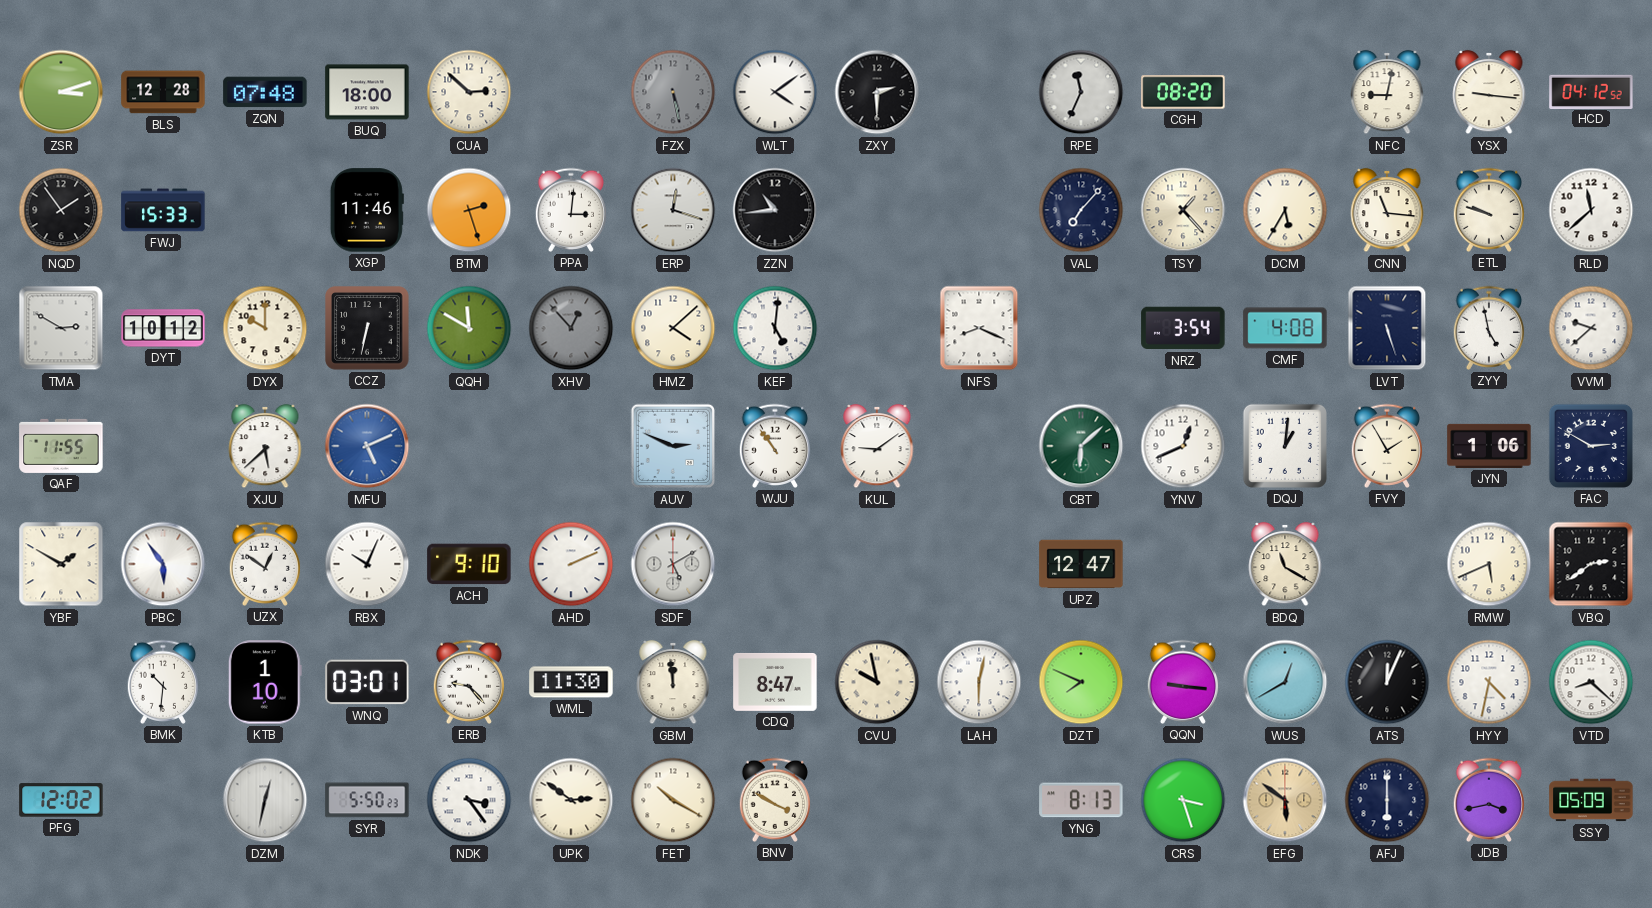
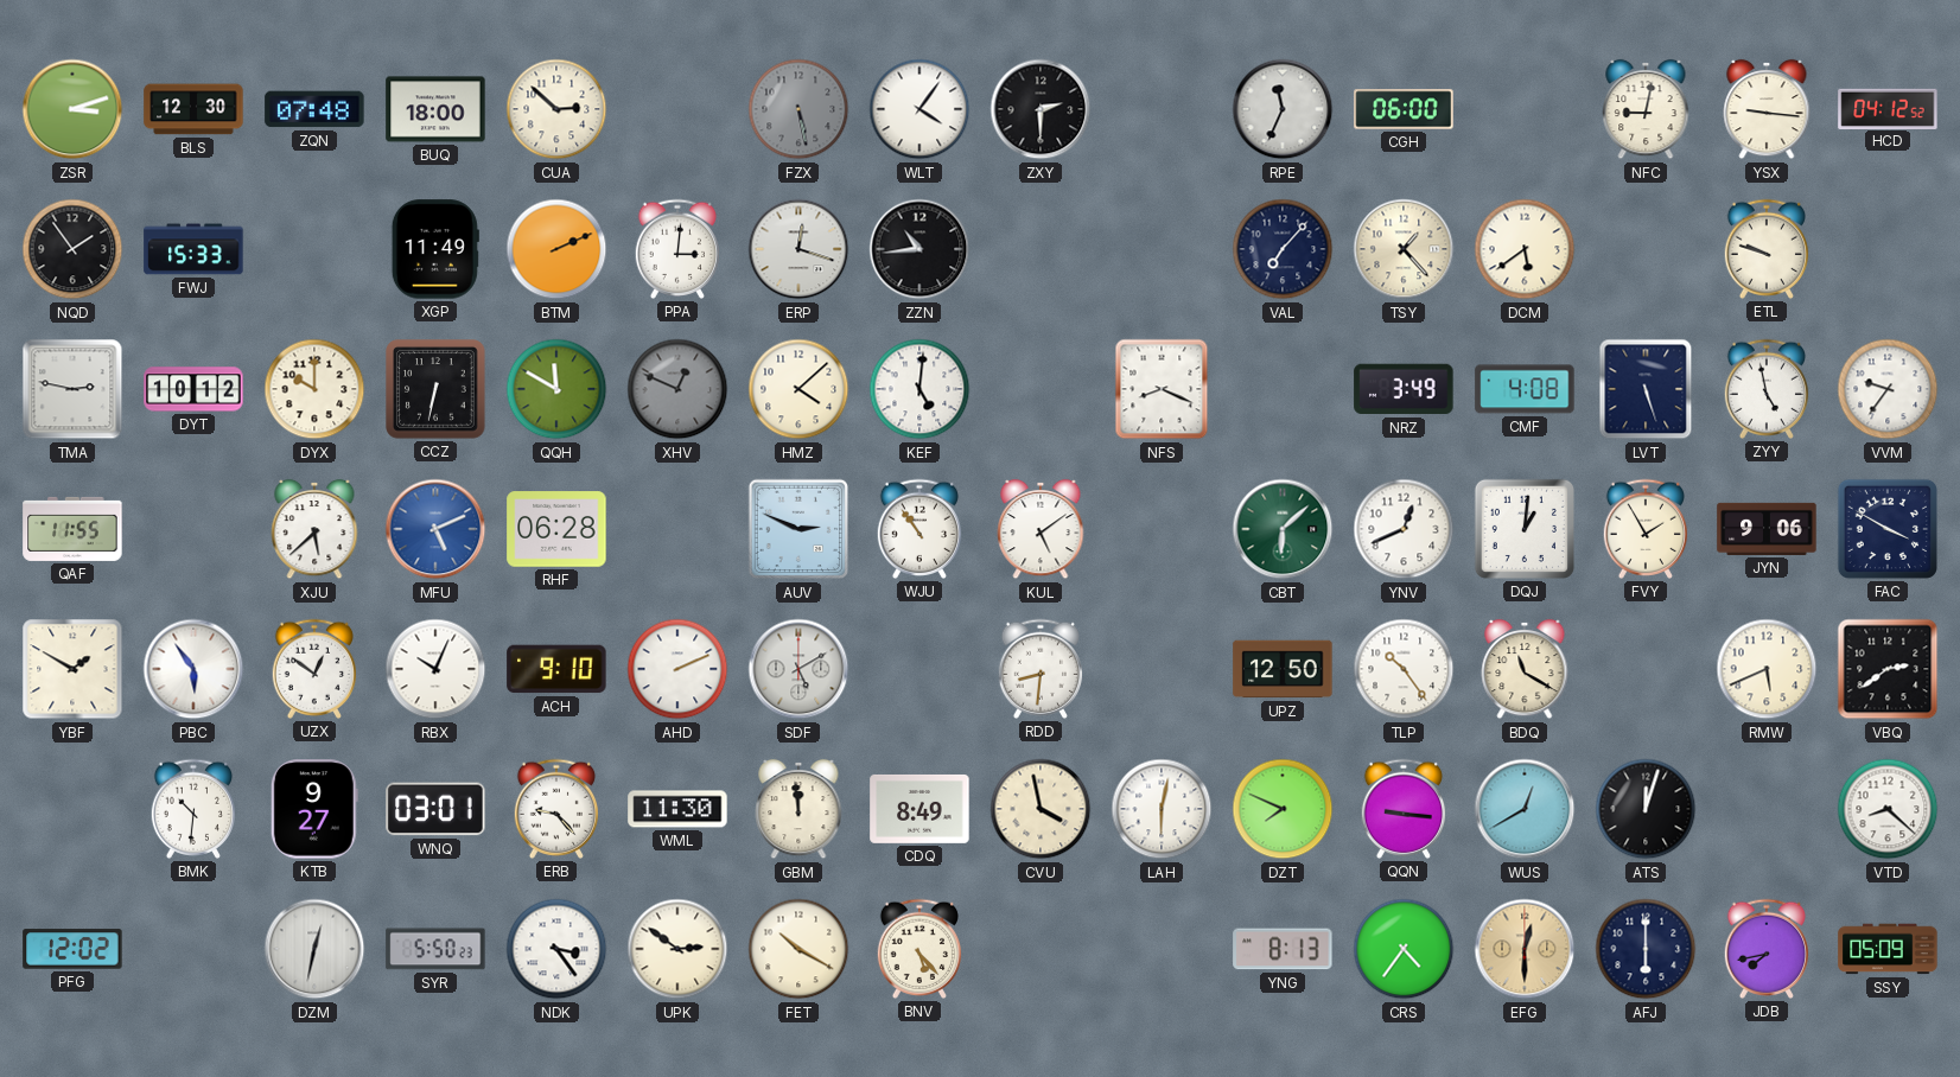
BLS: 12:28 -> 12:30 (193, 109)
WLT: 4:09 -> 4:06 (919, 109)
CGH: 08:20 -> 06:00 (1404, 109)
XGP: 11:46 -> 11:49 (435, 249)
BTM: 2:27 -> 2:11 (556, 249)
DCM: 5:35 -> 5:39 (1525, 249)
CNN: 11:16 -> none (1387, 210)
RLD: 11:38 -> none (1591, 210)
TMA: 2:50 -> 2:47 (72, 389)
XHV: 12:53 -> 12:49 (677, 389)
NRZ: 3:54 -> 3:49 (1404, 389)
VVM: 9:38 -> 9:36 (1888, 389)
RHF: none -> 06:28 (556, 529)
KUL: 9:09 -> 5:09 (1041, 529)
JYN: 1:06 -> 9:06 (1767, 529)
FAC: 2:50 -> 3:50 (1888, 529)
RDD: none -> 8:31 (1041, 669)
UPZ: 12:47 -> 12:50 (1283, 669)
TLP: none -> 10:24 (1404, 669)
KTB: 1:10 -> 9:27 (314, 809)
CDQ: 8:47 -> 8:49 (919, 809)
CVU: 9:58 -> 3:58 (1041, 809)
ATS: 12:04 -> 12:03 (1646, 809)
HYY: 4:32 -> none (1489, 682)
BNV: 3:50 -> 5:23 (919, 949)
CRS: 3:27 -> 4:36 (1404, 949)
EFG: 5:51 -> 12:30 (1525, 949)
JDB: 3:43 -> 7:43 (1767, 949)
